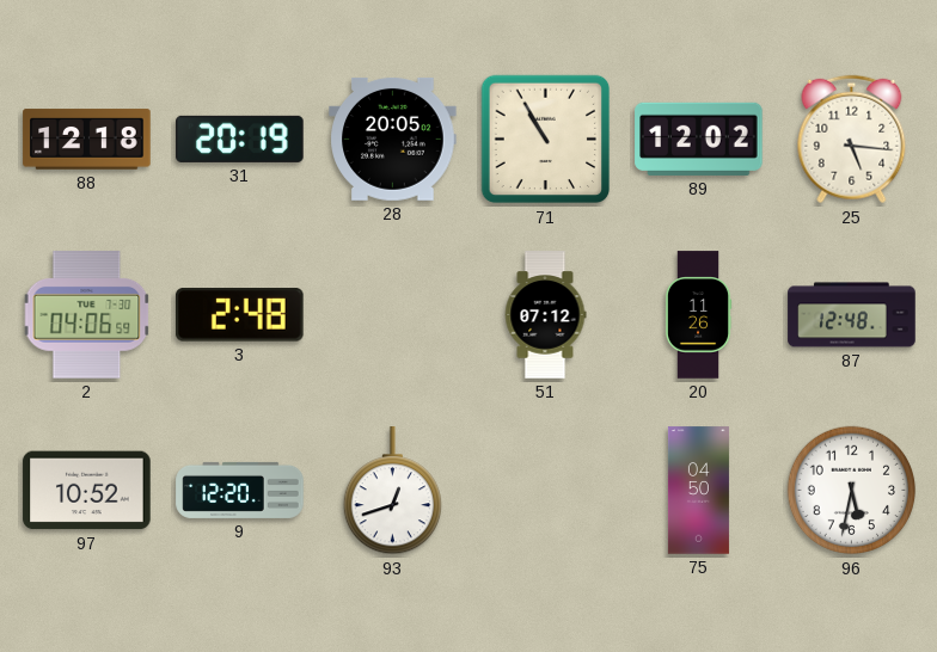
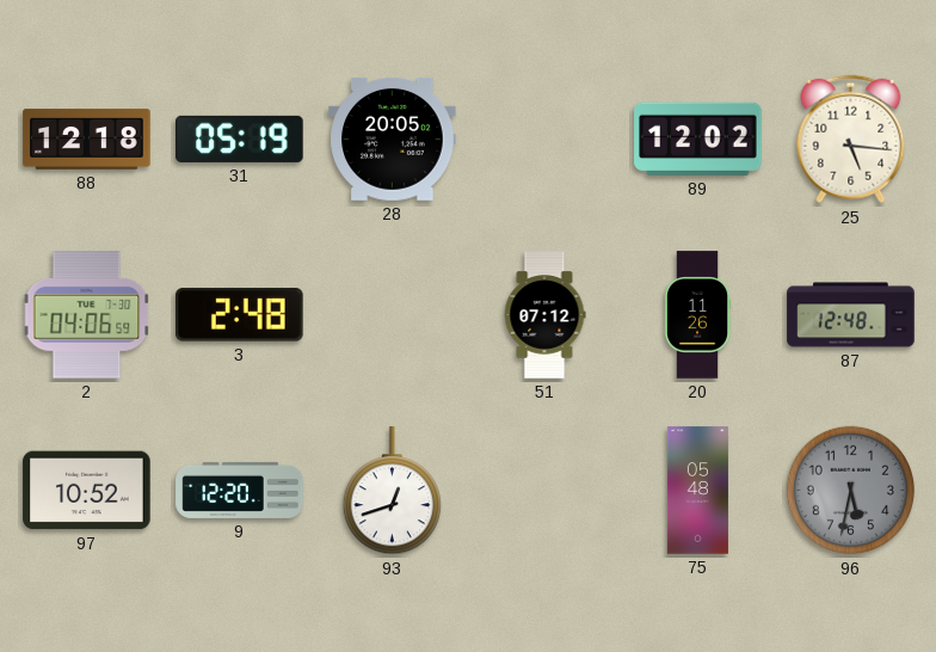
31: 20:19 -> 05:19 (240, 139)
71: 10:55 -> none (546, 140)
75: 04:50 -> 05:48 (697, 491)
96 dial: white -> grey (851, 491)
